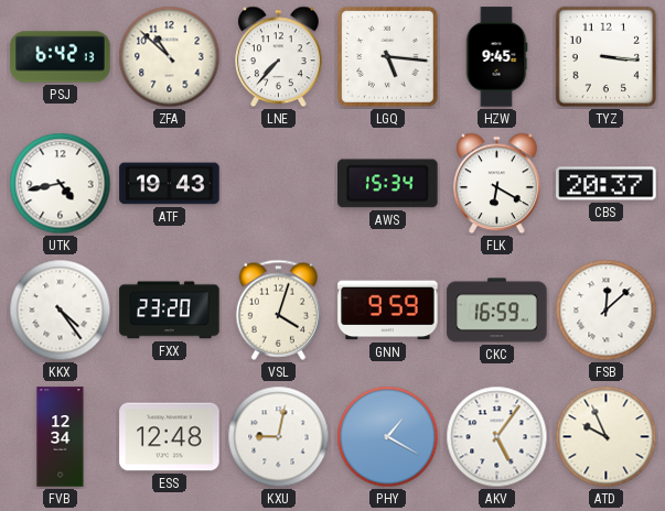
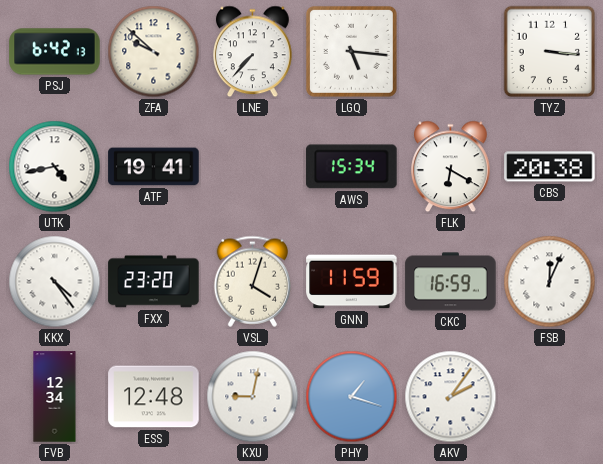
ZFA: 10:52 -> 9:52 (154, 52)
HZW: 9:45 -> none (496, 57)
ATF: 19:43 -> 19:41 (154, 167)
CBS: 20:37 -> 20:38 (550, 167)
GNN: 9:59 -> 11:59 (352, 282)
FSB: 12:08 -> 12:04 (550, 282)
PHY: 1:20 -> 1:18 (352, 397)
AKV: 5:06 -> 2:06 (451, 397)
ATD: 9:56 -> none (607, 437)
